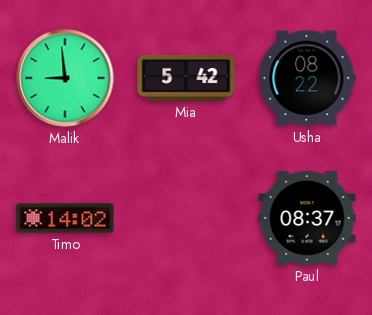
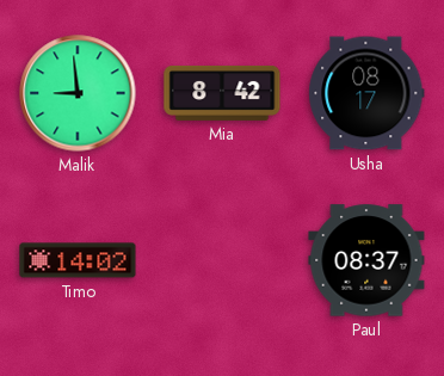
Mia: 5:42 -> 8:42 (222, 93)
Usha: 08:22 -> 08:17 (366, 93)
